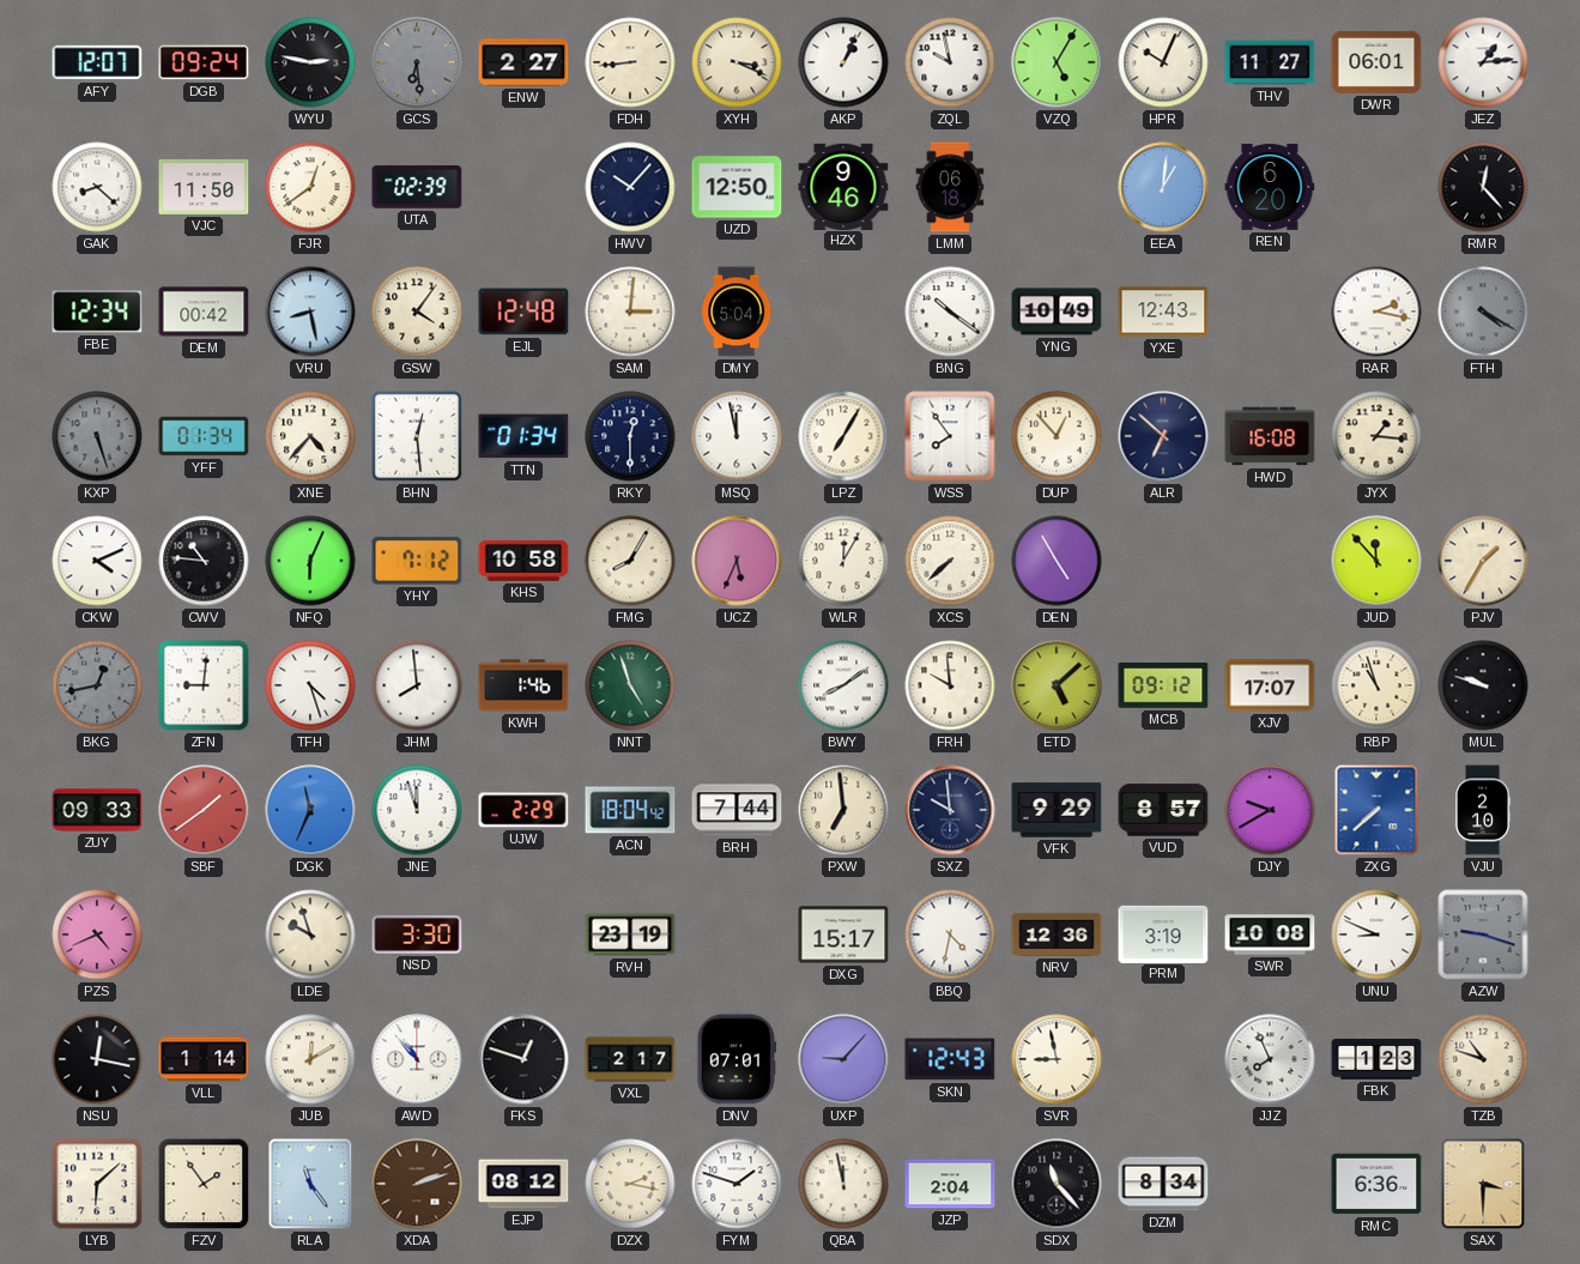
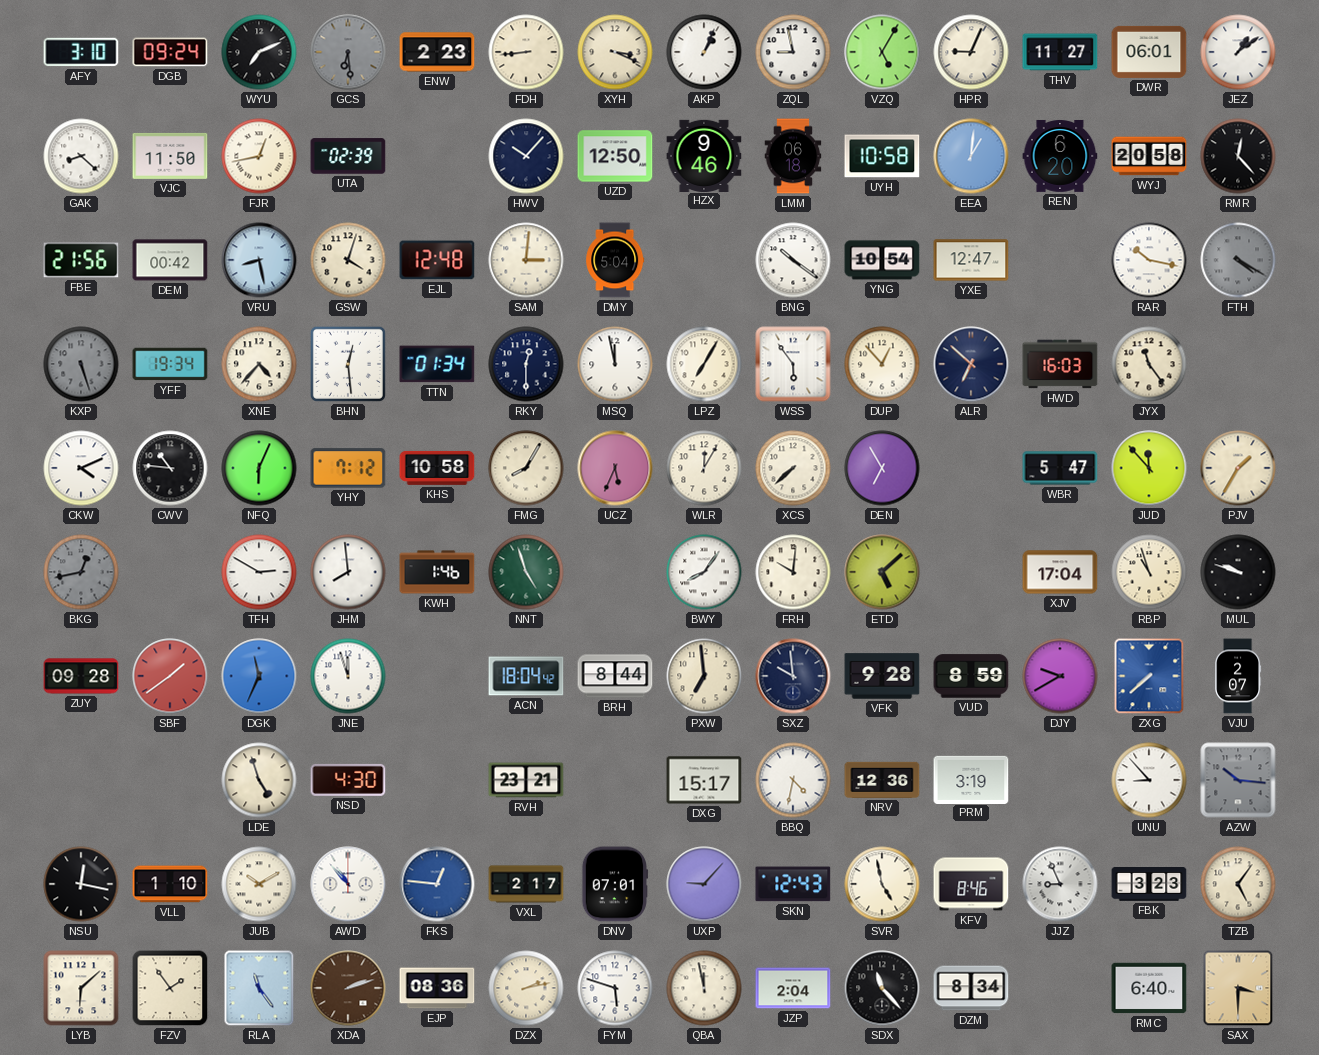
AFY: 12:07 -> 3:10 (81, 52)
WYU: 2:47 -> 7:11 (259, 52)
ENW: 2:27 -> 2:23 (437, 52)
ZQL: 9:58 -> 8:58 (793, 52)
HPR: 10:04 -> 9:04 (971, 52)
JEZ: 1:14 -> 1:09 (1238, 52)
FJR: 12:39 -> 12:43 (259, 156)
UYH: none -> 10:58 (882, 156)
WYJ: none -> 20:58 (1149, 156)
FBE: 12:34 -> 21:56 (81, 260)
GSW: 4:06 -> 4:03 (348, 260)
YNG: 10:49 -> 10:54 (882, 260)
YXE: 12:43 -> 12:47 (971, 260)
RAR: 2:17 -> 10:17 (1149, 260)
YFF: 01:34 -> 19:34 (170, 364)
WSS: 7:54 -> 5:54 (793, 364)
HWD: 16:08 -> 16:03 (1060, 364)
JYX: 1:16 -> 11:24 (1149, 364)
DEN: 4:55 -> 6:55 (882, 468)
WBR: none -> 5:47 (1060, 468)
ZFN: 9:01 -> none (204, 685)
TFH: 4:27 -> 2:50 (259, 572)
BWY: 8:09 -> 8:06 (704, 572)
FRH: 9:59 -> 10:01 (793, 572)
MCB: 09:12 -> none (1163, 685)
XJV: 17:07 -> 17:04 (1060, 572)
ZUY: 09:33 -> 09:28 (81, 676)
UJW: 2:29 -> none (523, 810)
BRH: 7:44 -> 8:44 (615, 676)
VFK: 9:29 -> 9:28 (882, 676)
VUD: 8:57 -> 8:59 (971, 676)
VJU: 2:10 -> 2:07 (1238, 676)
PZS: 4:41 -> none (97, 935)
LDE: 9:57 -> 4:57 (259, 780)
NSD: 3:30 -> 4:30 (348, 780)
RVH: 23:19 -> 23:21 (526, 780)
SWR: 10:08 -> none (1270, 935)
UNU: 8:49 -> 8:53 (1149, 780)
AZW: 9:18 -> 10:16 (1238, 780)
VLL: 1:14 -> 1:10 (170, 884)
JUB: 12:10 -> 10:10 (259, 884)
FKS: 12:48 -> 12:46 (437, 884)
FKS dial: black -> blue (437, 884)
SVR: 8:58 -> 4:58 (882, 884)
KFV: none -> 8:46 (971, 884)
JJZ: 7:56 -> 8:56 (1060, 884)
FBK: 1:23 -> 3:23 (1149, 885)
TZB: 10:48 -> 5:06 (1238, 884)
EJP: 08:12 -> 08:36 (437, 988)
DZX: 2:17 -> 2:13 (526, 988)
FYM: 1:48 -> 5:48 (615, 988)
RMC: 6:36 -> 6:40 (1149, 988)
